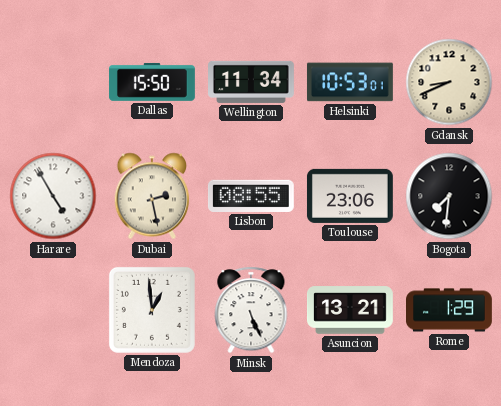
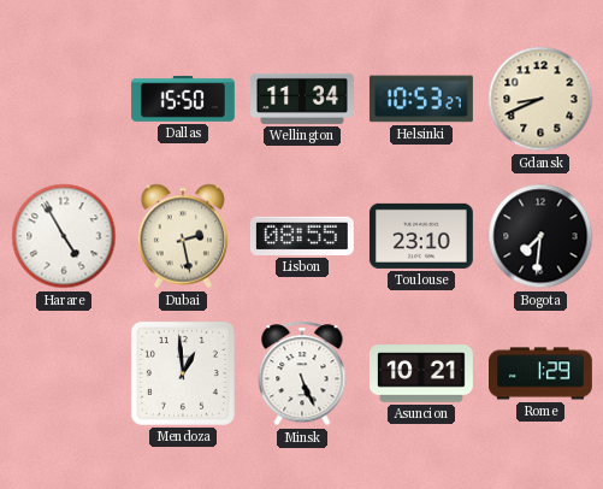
Helsinki: 10:53:01 -> 10:53:27 (421, 99)
Toulouse: 23:06 -> 23:10 (421, 236)
Asuncion: 13:21 -> 10:21 (422, 373)
